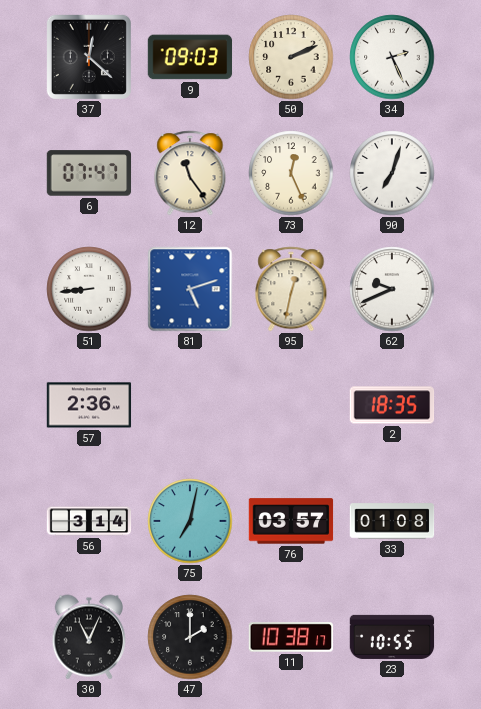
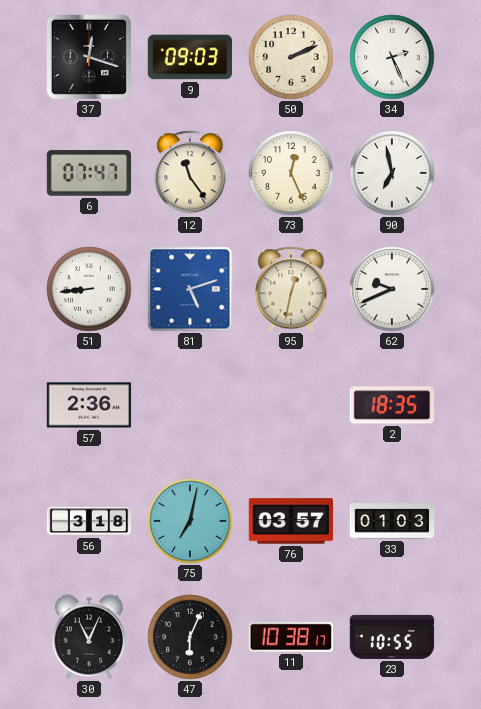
37: 12:22 -> 12:18 (89, 57)
90: 7:03 -> 6:58 (392, 173)
56: 3:14 -> 3:18 (89, 521)
33: 01:08 -> 01:03 (392, 521)
47: 2:00 -> 6:04 (190, 637)
